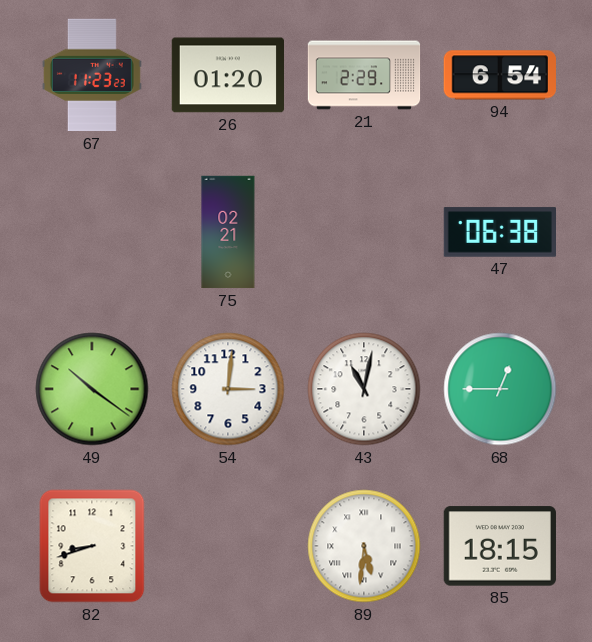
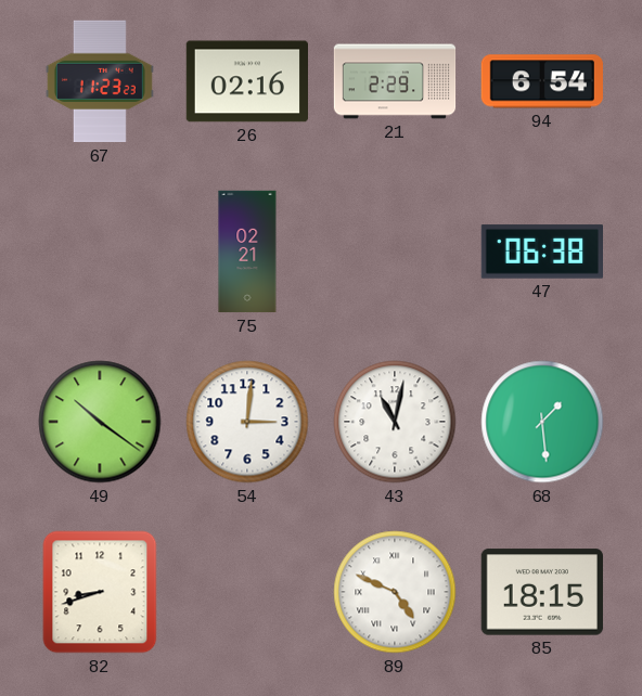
26: 01:20 -> 02:16 (246, 81)
68: 12:45 -> 1:29 (542, 422)
89: 5:31 -> 4:49 (395, 592)
